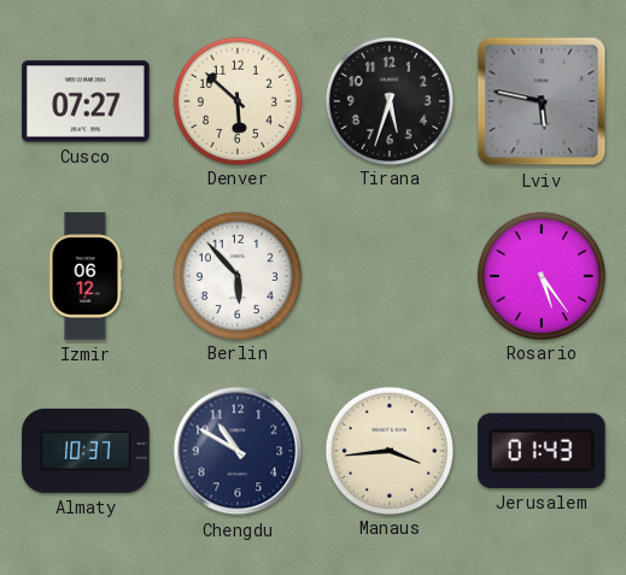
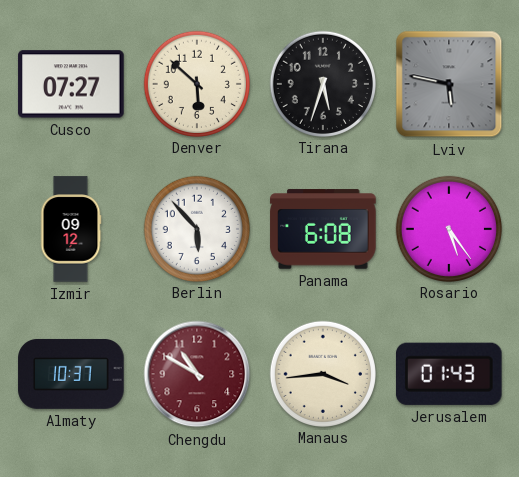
Izmir: 06:12 -> 09:12 (71, 229)
Panama: none -> 6:08 (323, 229)
Chengdu dial: navy -> burgundy (197, 374)
